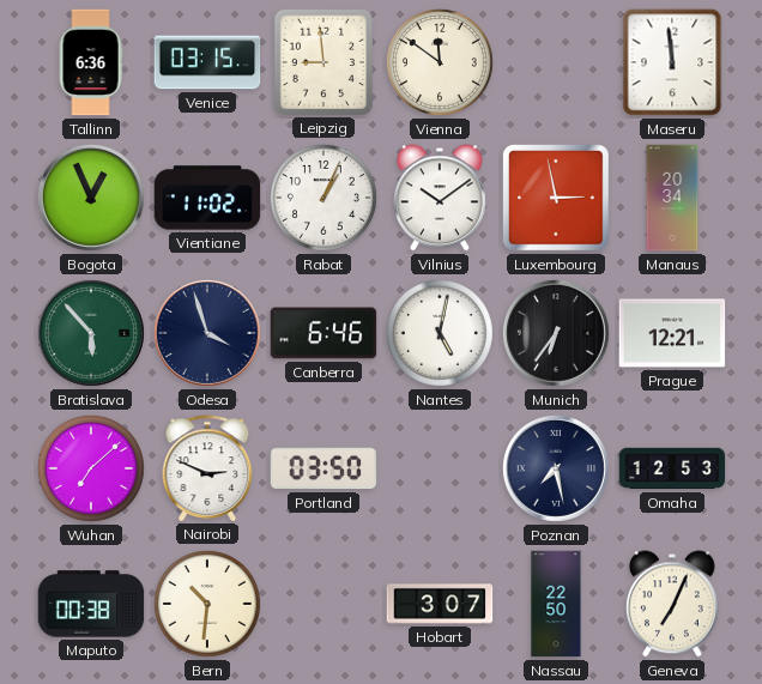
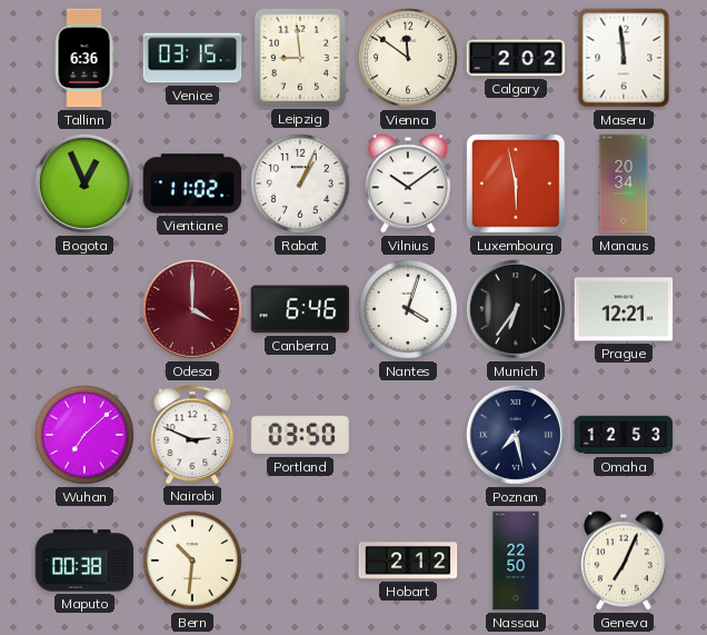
Calgary: none -> 2:02 (516, 58)
Luxembourg: 2:58 -> 5:58 (517, 185)
Bratislava: 5:53 -> none (91, 333)
Odesa: 3:57 -> 4:00 (192, 309)
Odesa dial: navy -> burgundy (192, 309)
Nantes: 5:02 -> 4:03 (408, 309)
Hobart: 3:07 -> 2:12 (408, 560)
